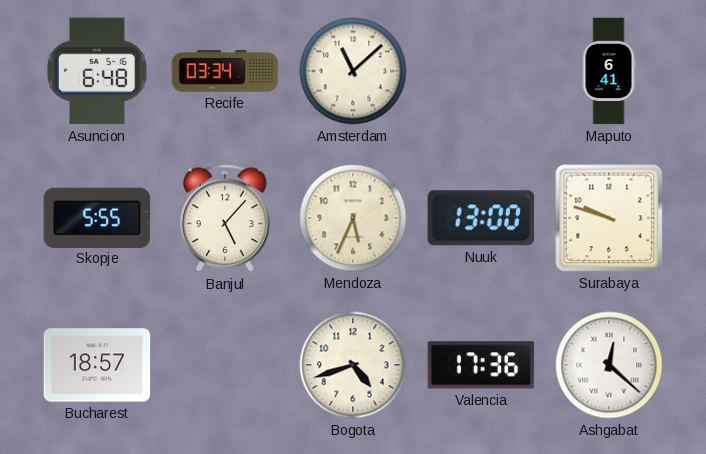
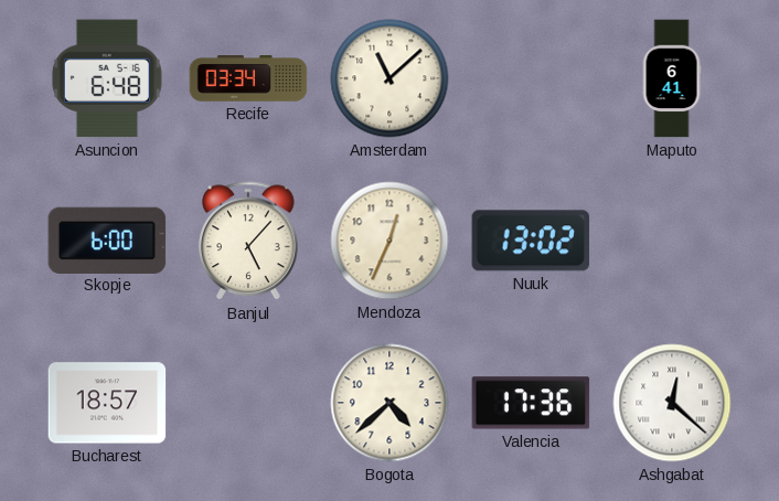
Skopje: 5:55 -> 6:00 (107, 239)
Mendoza: 5:34 -> 12:34 (390, 241)
Nuuk: 13:00 -> 13:02 (531, 241)
Surabaya: 9:48 -> none (609, 218)
Bogota: 4:42 -> 4:38 (390, 403)
